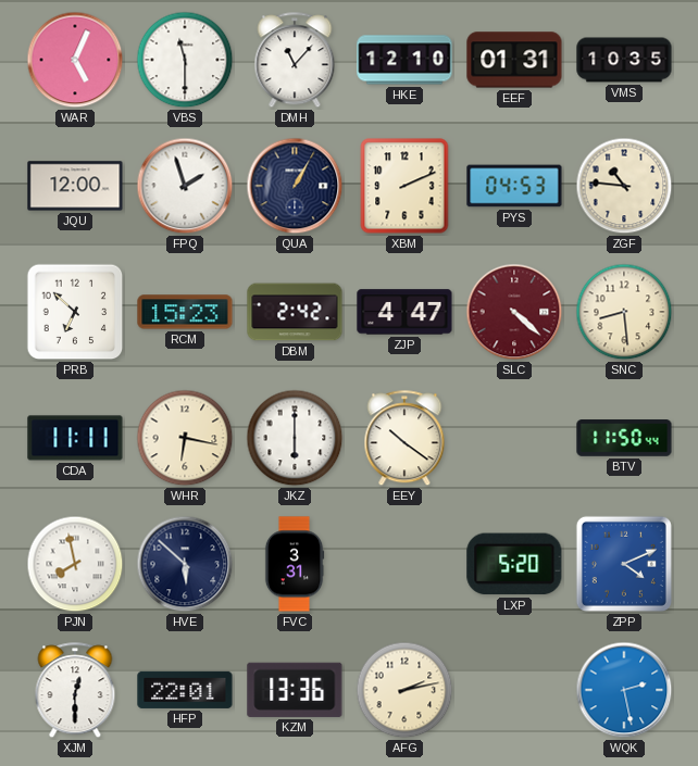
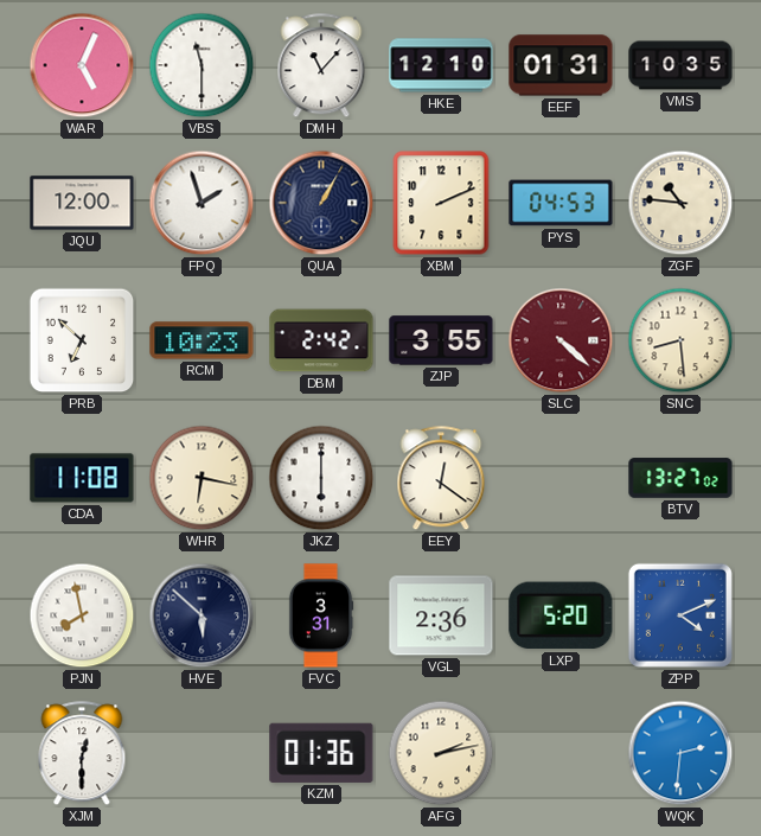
RCM: 15:23 -> 10:23 (202, 340)
ZJP: 4:47 -> 3:55 (441, 340)
CDA: 11:11 -> 11:08 (82, 478)
EEY: 10:21 -> 12:21 (441, 479)
BTV: 11:50 -> 13:27 (680, 478)
VGL: none -> 2:36 (441, 615)
HFP: 22:01 -> none (185, 690)
KZM: 13:36 -> 01:36 (321, 753)
WQK: 2:28 -> 2:31 (680, 753)
